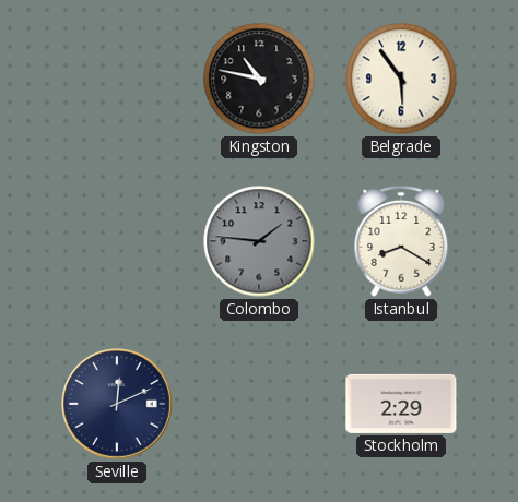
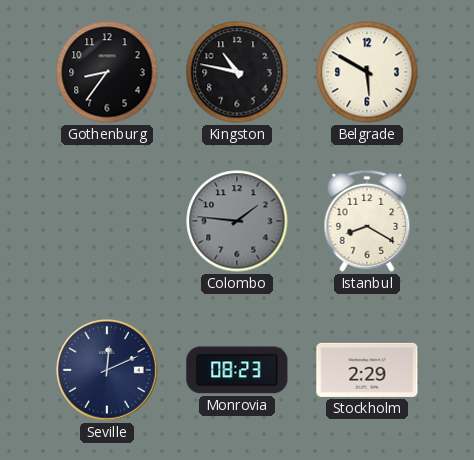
Gothenburg: none -> 8:36 (107, 72)
Belgrade: 5:54 -> 5:50 (367, 72)
Monrovia: none -> 08:23 (237, 370)
